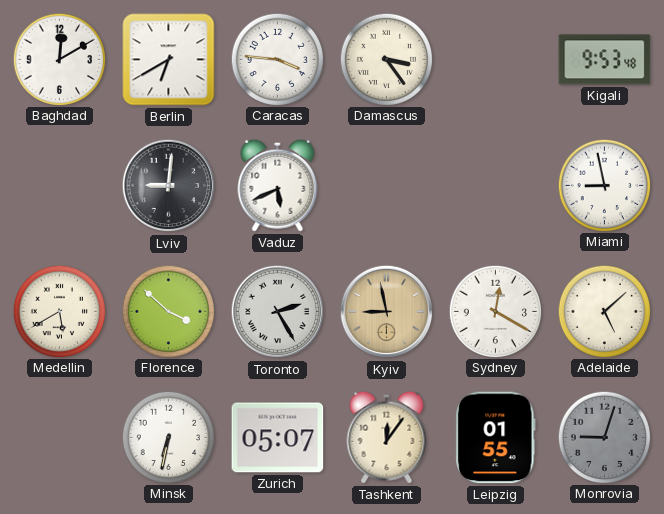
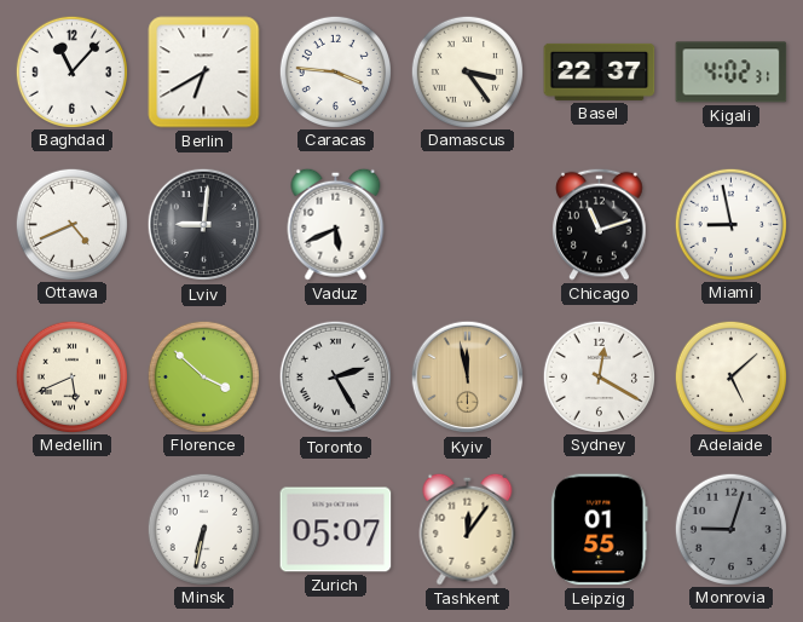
Baghdad: 12:10 -> 11:07 (71, 71)
Basel: none -> 22:37 (600, 71)
Kigali: 9:53 -> 4:02 (732, 73)
Ottawa: none -> 4:41 (71, 224)
Chicago: none -> 11:12 (600, 224)
Medellin: 5:40 -> 5:41 (71, 376)
Kyiv: 8:58 -> 11:58 (468, 378)
